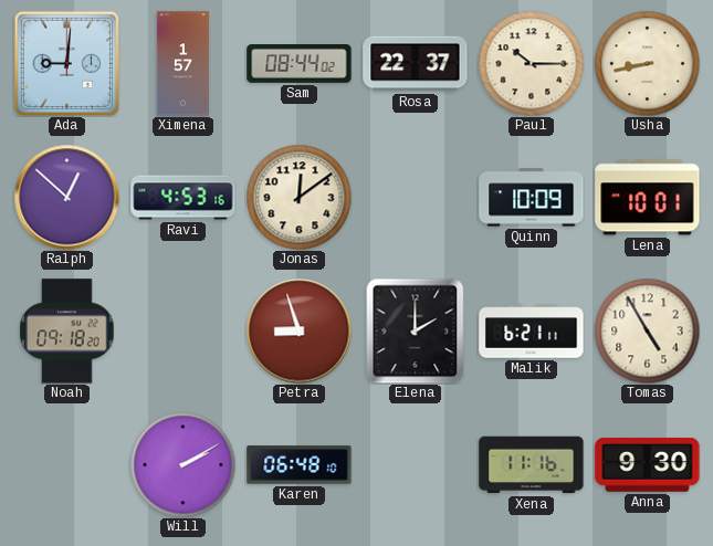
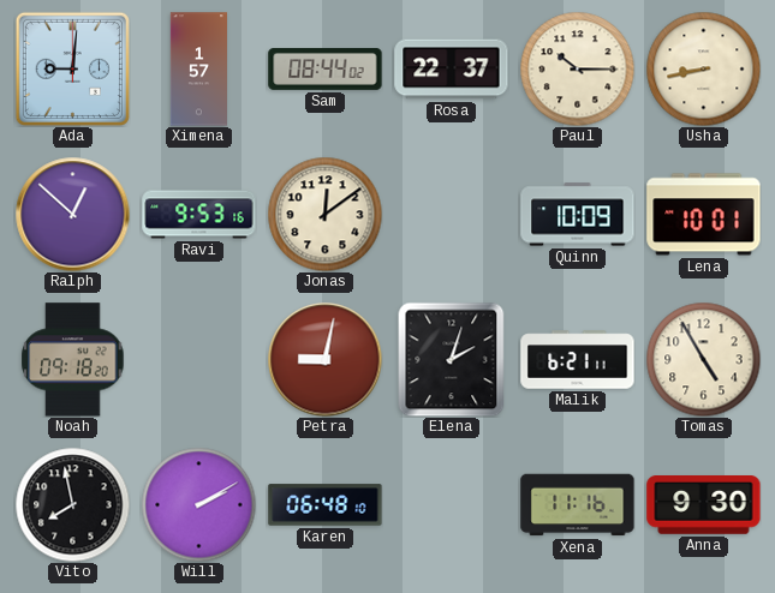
Ravi: 4:53 -> 9:53 (199, 215)
Petra: 8:57 -> 9:02 (324, 359)
Elena: 2:00 -> 2:03 (452, 359)
Vito: none -> 7:58 (72, 504)
